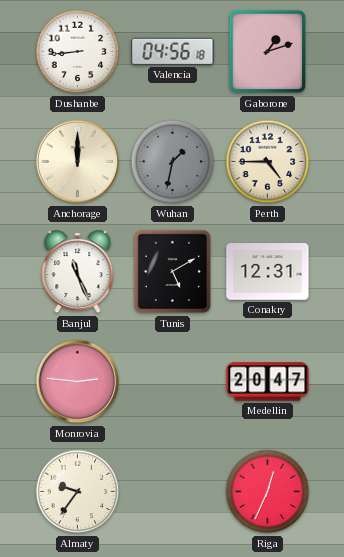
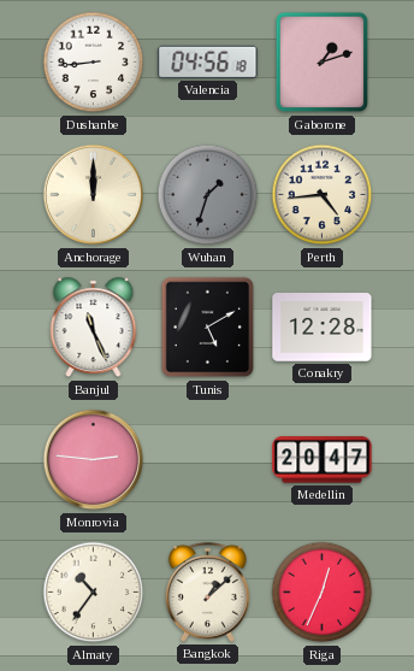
Wuhan: 1:32 -> 1:33 (208, 195)
Perth: 4:45 -> 4:44 (323, 195)
Conakry: 12:31 -> 12:28 (323, 328)
Almaty: 9:36 -> 10:36 (94, 593)
Bangkok: none -> 1:08 (207, 591)
